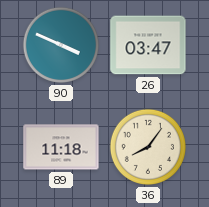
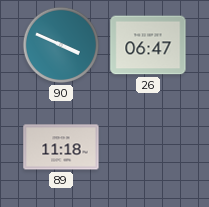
26: 03:47 -> 06:47 (148, 45)
36: 8:06 -> none (148, 147)
